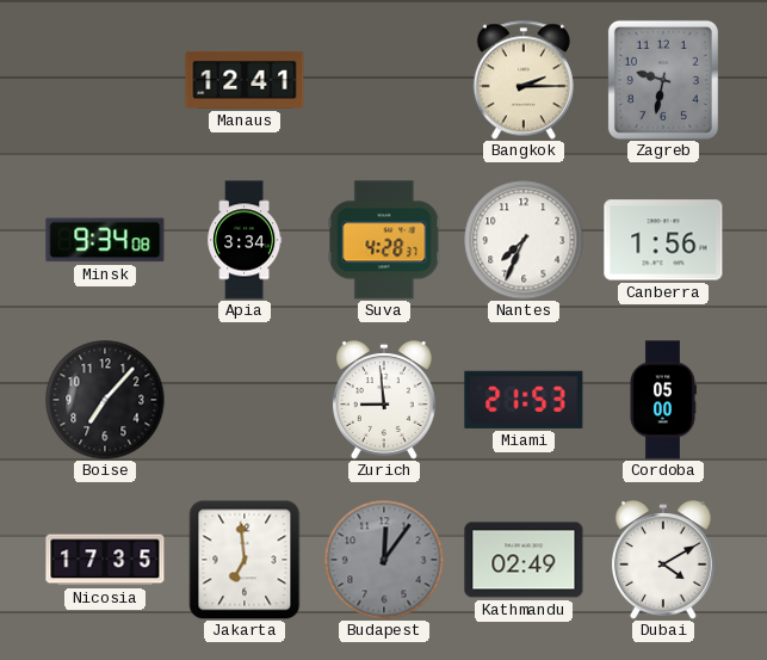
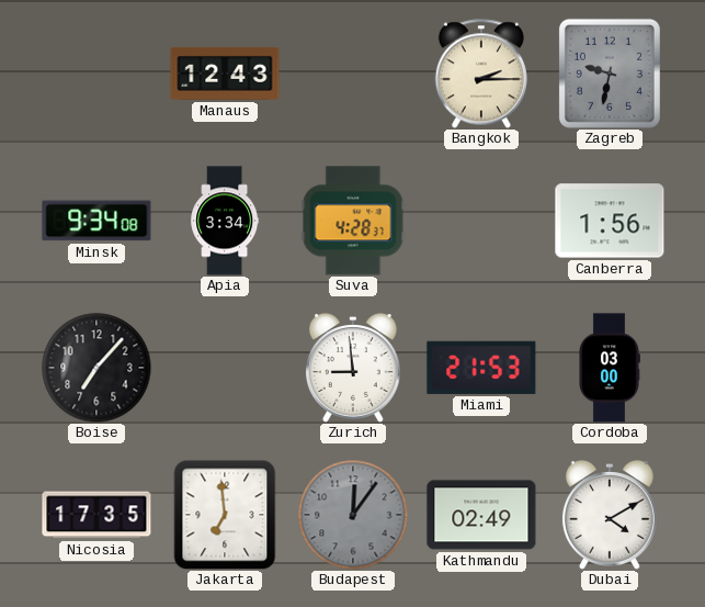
Manaus: 12:41 -> 12:43 (225, 74)
Nantes: 7:34 -> none (524, 240)
Cordoba: 05:00 -> 03:00 (610, 368)
